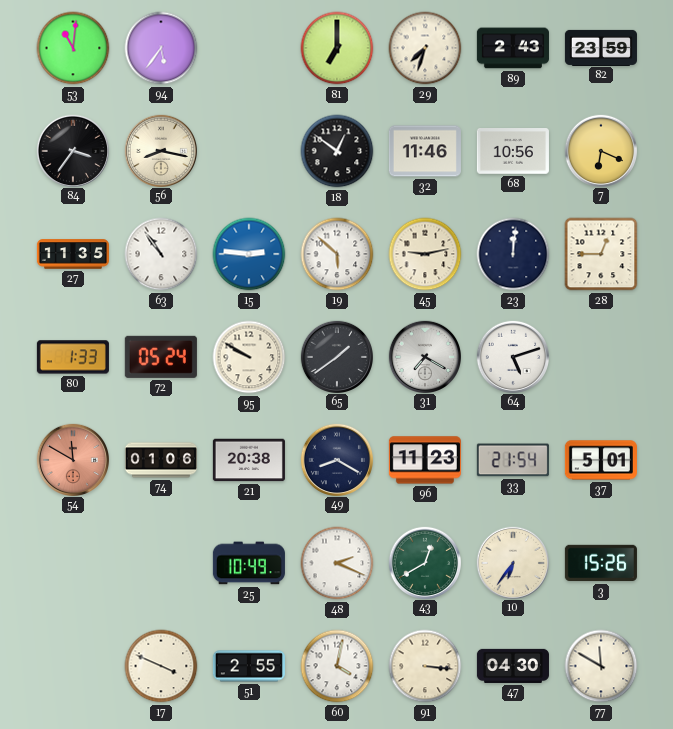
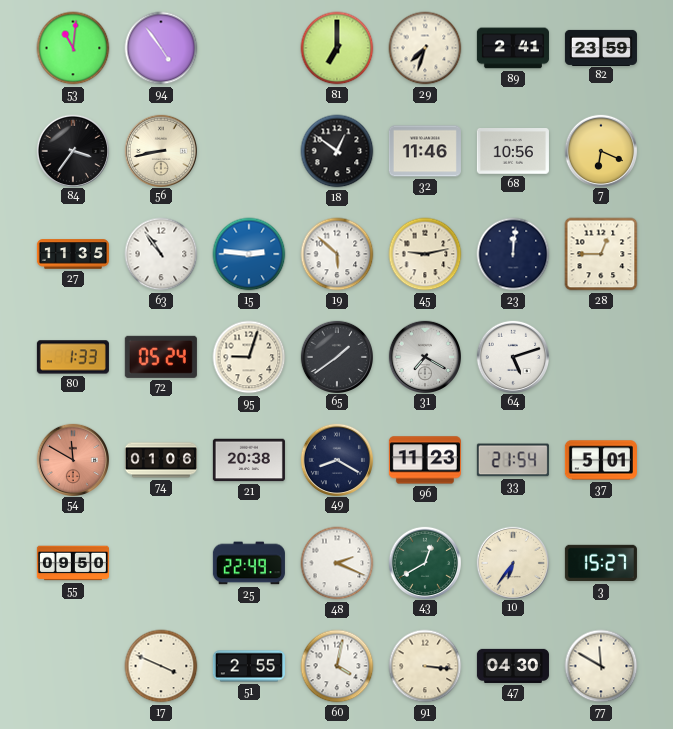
94: 5:36 -> 4:54 (161, 48)
89: 2:43 -> 2:41 (513, 48)
56: 8:17 -> 8:43 (160, 150)
95: 9:50 -> 9:03 (249, 357)
55: none -> 09:50 (73, 563)
25: 10:49 -> 22:49 (249, 563)
3: 15:26 -> 15:27 (601, 563)
